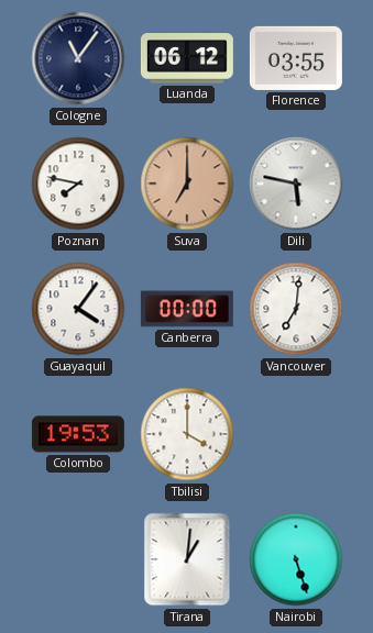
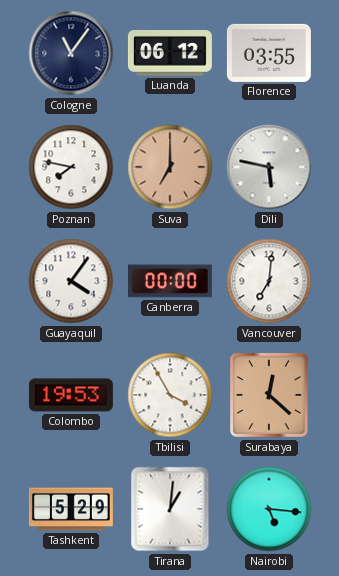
Tbilisi: 4:00 -> 3:55 (170, 395)
Surabaya: none -> 12:22 (269, 396)
Tashkent: none -> 5:29 (71, 509)
Nairobi: 5:27 -> 5:16 (269, 509)
